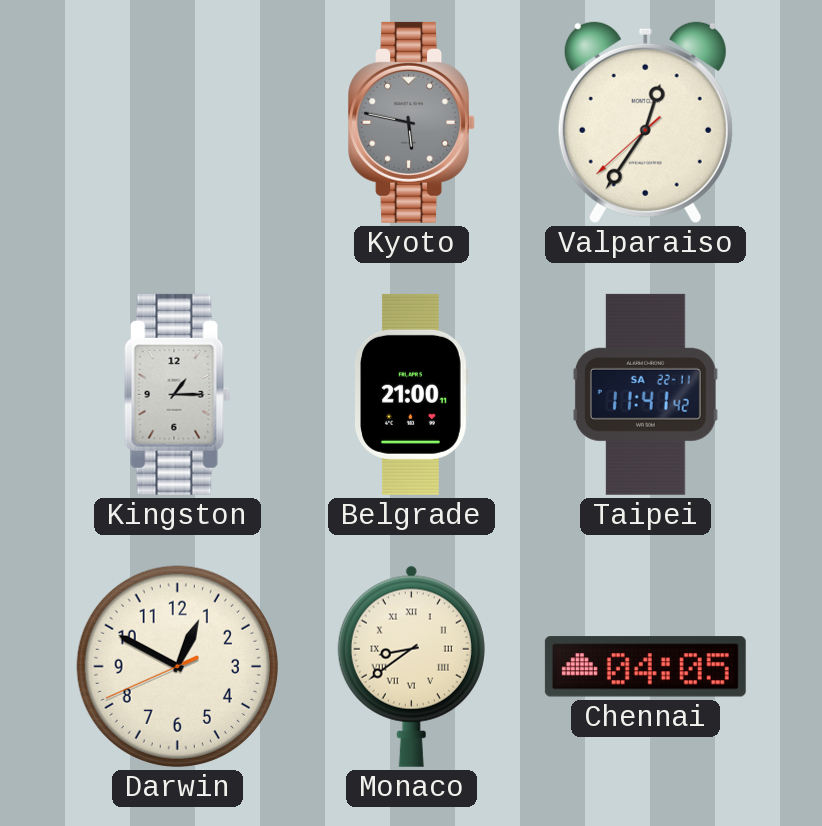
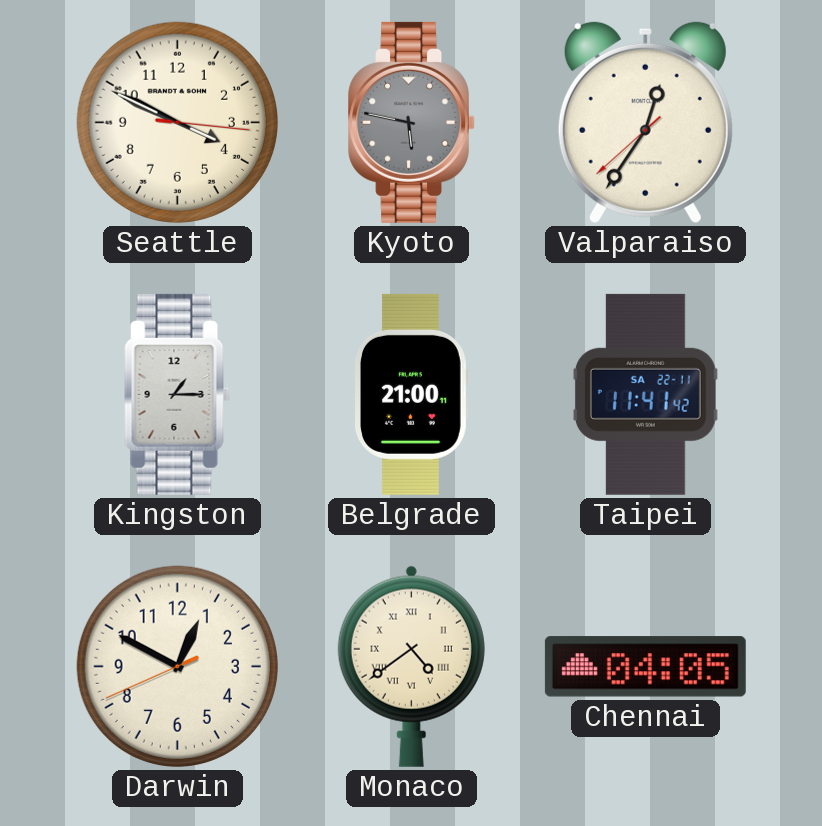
Seattle: none -> 3:49 (177, 122)
Monaco: 8:39 -> 4:39 (411, 666)
